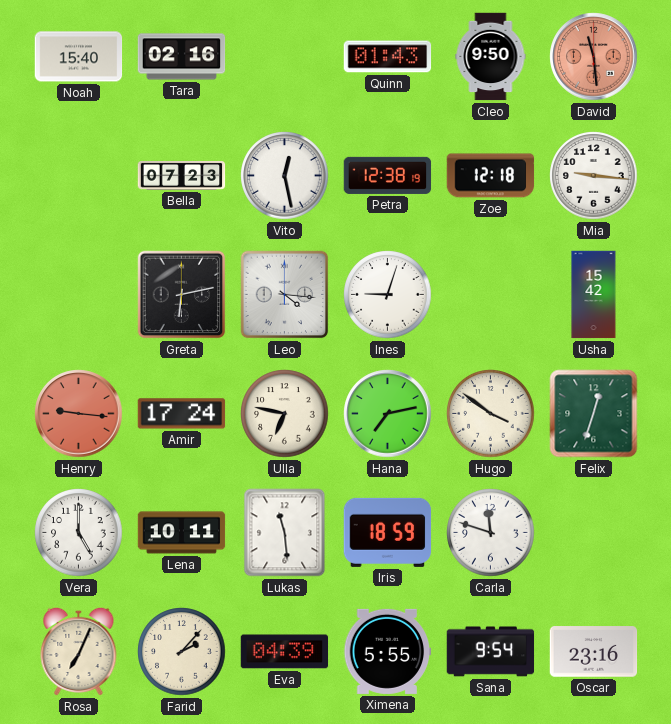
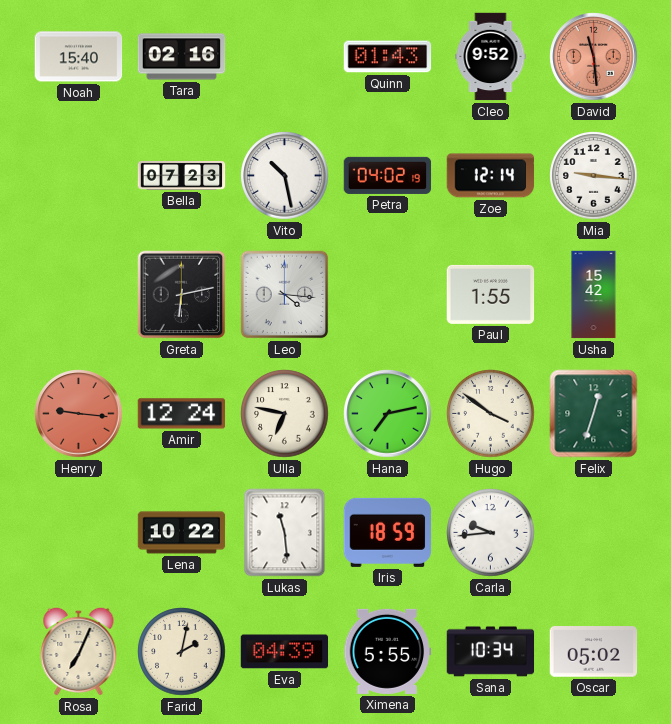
Cleo: 9:50 -> 9:52 (491, 57)
Vito: 12:28 -> 10:28 (285, 176)
Petra: 12:38 -> 04:02 (388, 175)
Zoe: 12:18 -> 12:14 (491, 176)
Ines: 9:03 -> none (388, 295)
Paul: none -> 1:55 (491, 294)
Amir: 17:24 -> 12:24 (182, 414)
Vera: 5:00 -> none (79, 533)
Lena: 10:11 -> 10:22 (182, 533)
Carla: 11:48 -> 9:44 (491, 533)
Farid: 2:07 -> 2:02 (182, 652)
Sana: 9:54 -> 10:34 (491, 652)
Oscar: 23:16 -> 05:02 (594, 652)
